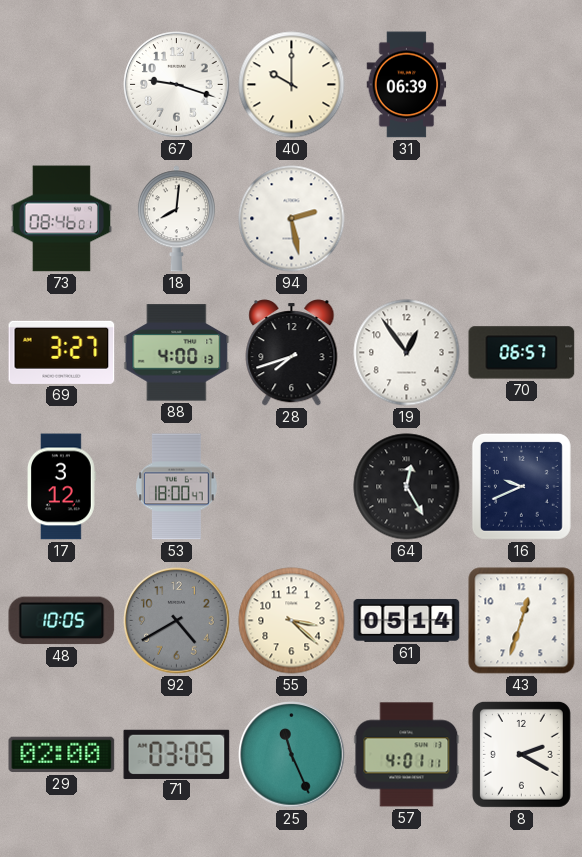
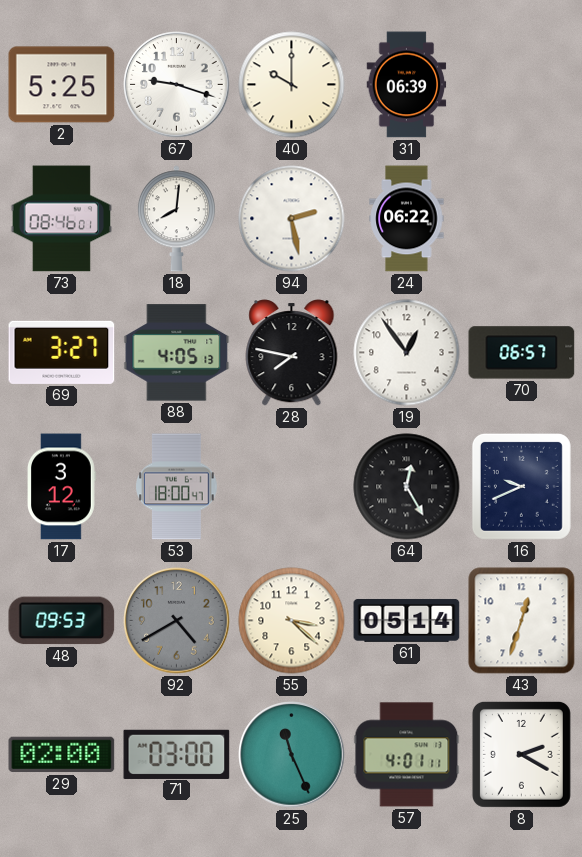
2: none -> 5:25 (62, 85)
24: none -> 06:22 (407, 219)
88: 4:00 -> 4:05 (177, 353)
28: 7:42 -> 7:47 (292, 353)
48: 10:05 -> 09:53 (62, 621)
71: 03:05 -> 03:00 (177, 754)
